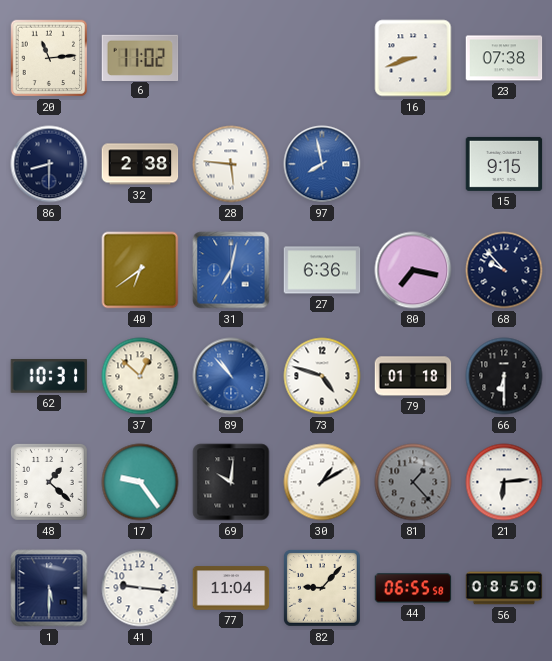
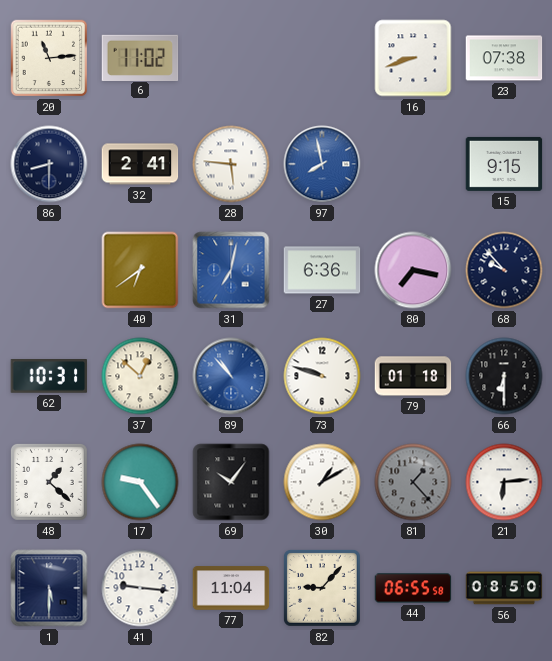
32: 2:38 -> 2:41 (140, 164)
73: 4:48 -> 9:48 (322, 376)
69: 10:01 -> 10:06 (231, 482)
